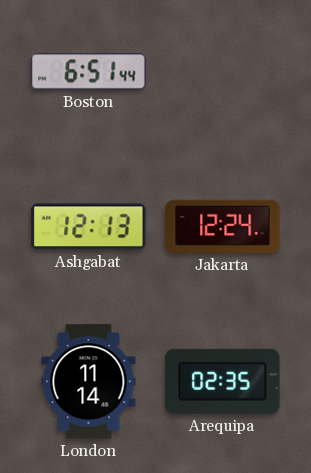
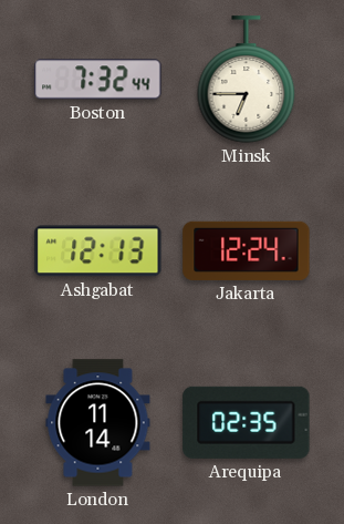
Boston: 6:51 -> 7:32 (98, 80)
Minsk: none -> 6:45 (247, 80)
